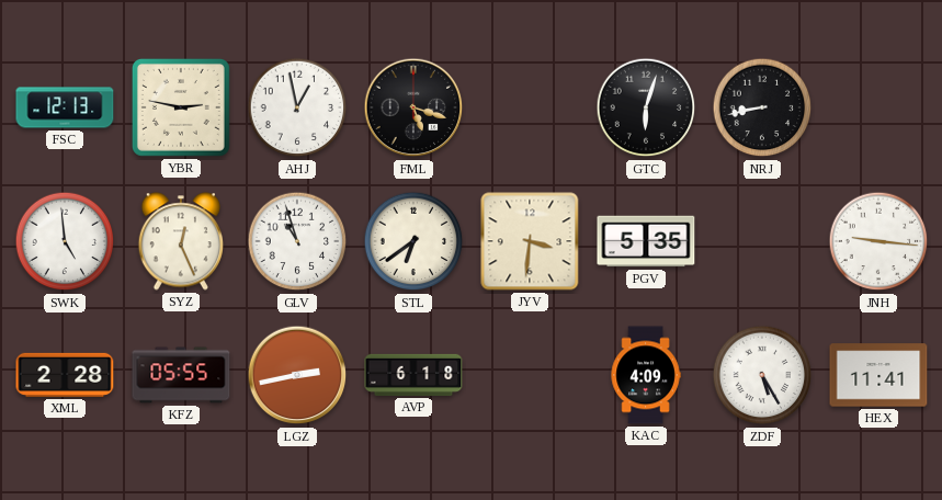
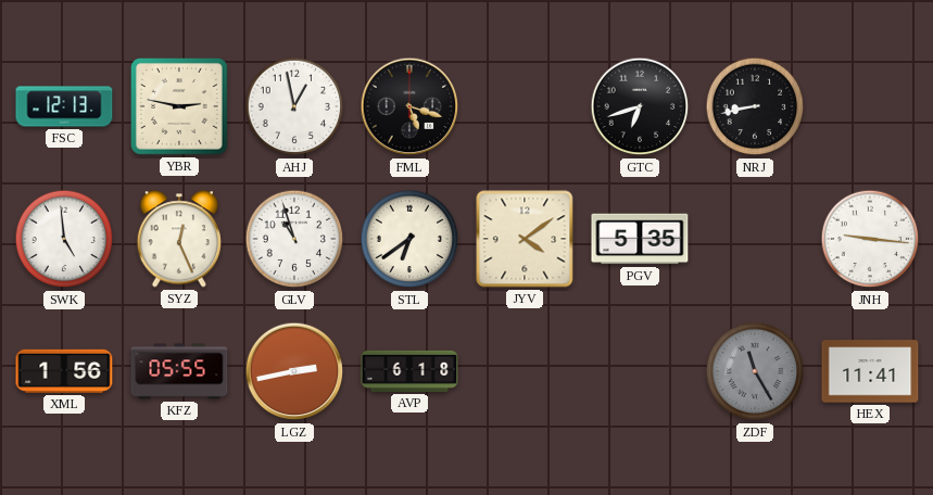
GTC: 6:03 -> 6:42 (640, 106)
JYV: 3:31 -> 4:09 (525, 239)
XML: 2:28 -> 1:56 (64, 371)
KAC: 4:09 -> none (646, 375)
ZDF: 5:25 -> 11:25 (755, 371)
ZDF dial: white -> grey (755, 371)
